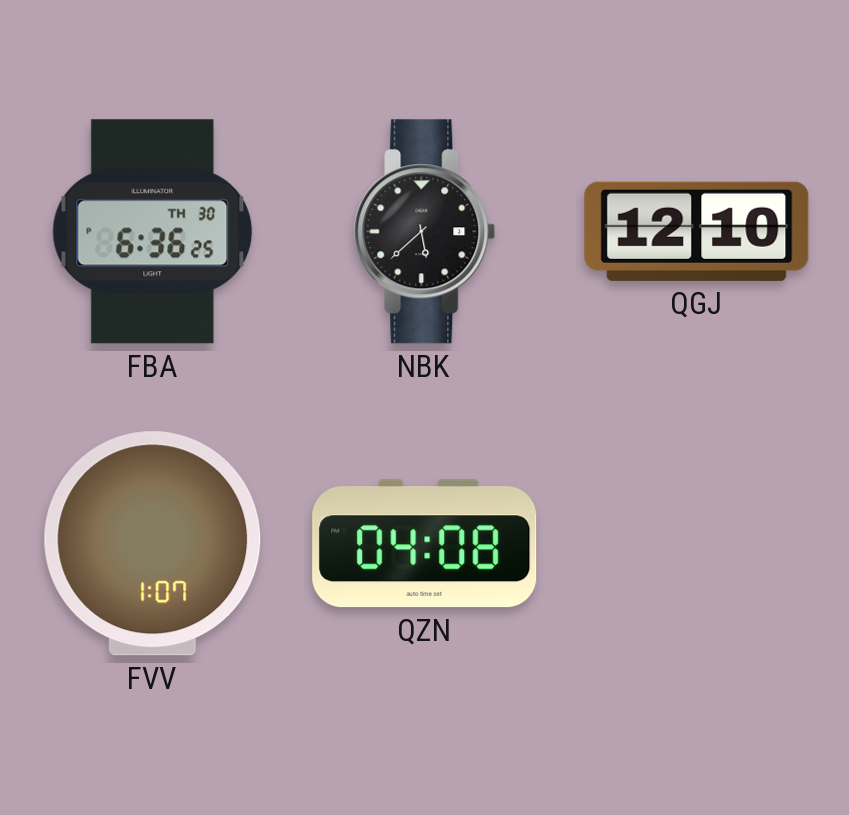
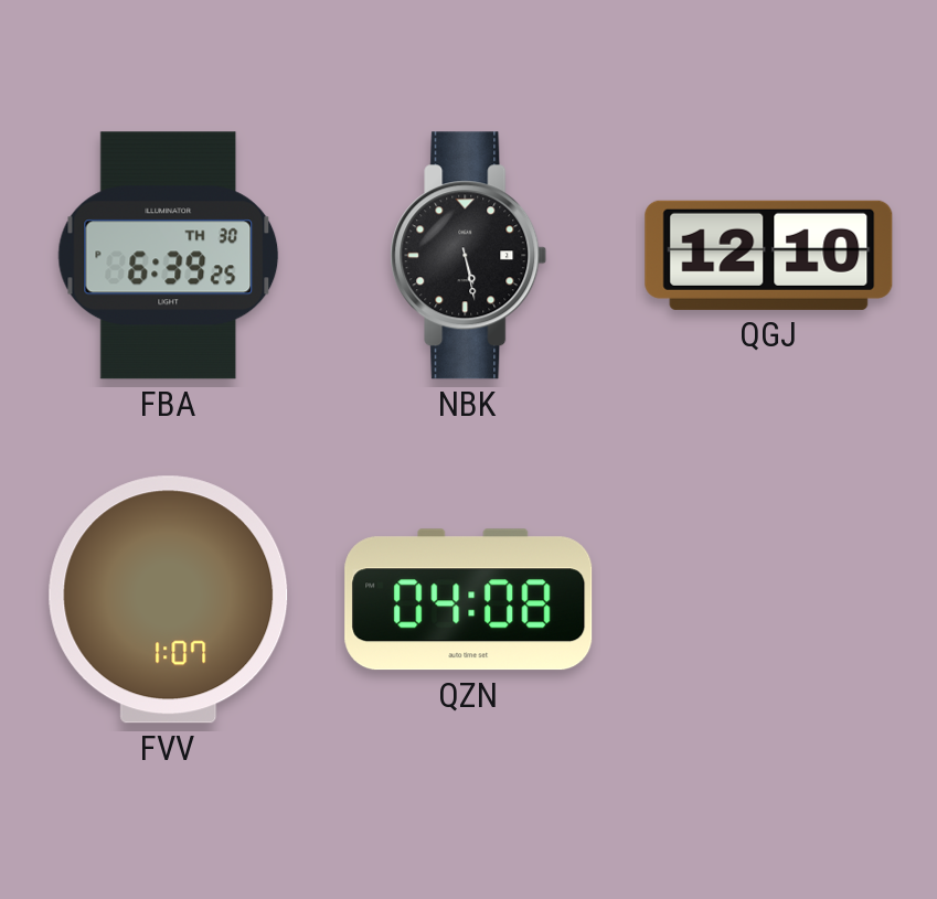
FBA: 6:36 -> 6:39 (169, 256)
NBK: 5:38 -> 5:28 (469, 256)
